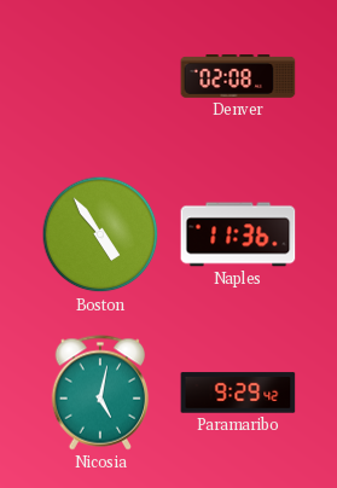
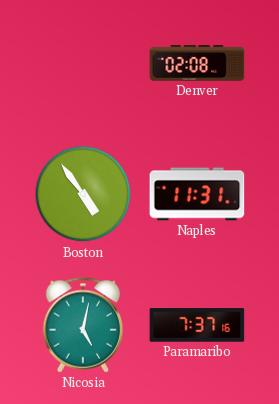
Naples: 11:36 -> 11:31 (197, 194)
Paramaribo: 9:29 -> 7:37 (197, 325)
